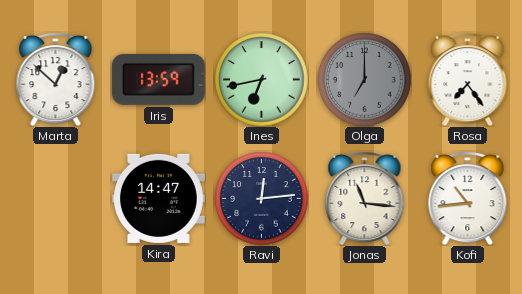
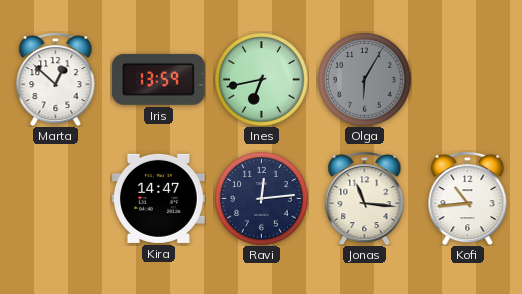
Olga: 7:00 -> 6:05 (364, 79)
Rosa: 7:24 -> none (468, 80)
